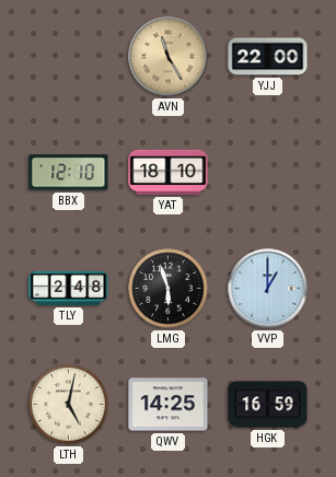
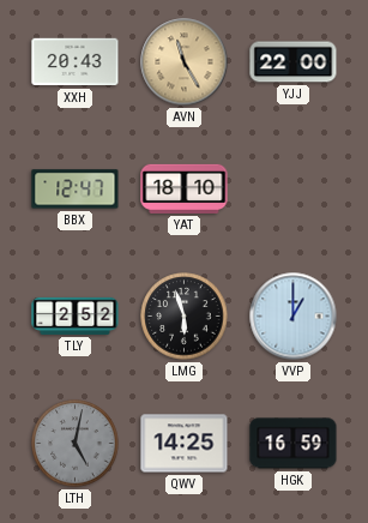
XXH: none -> 20:43 (76, 62)
BBX: 12:10 -> 12:47 (76, 190)
TLY: 2:48 -> 2:52 (76, 315)
LTH dial: cream -> grey (76, 444)
